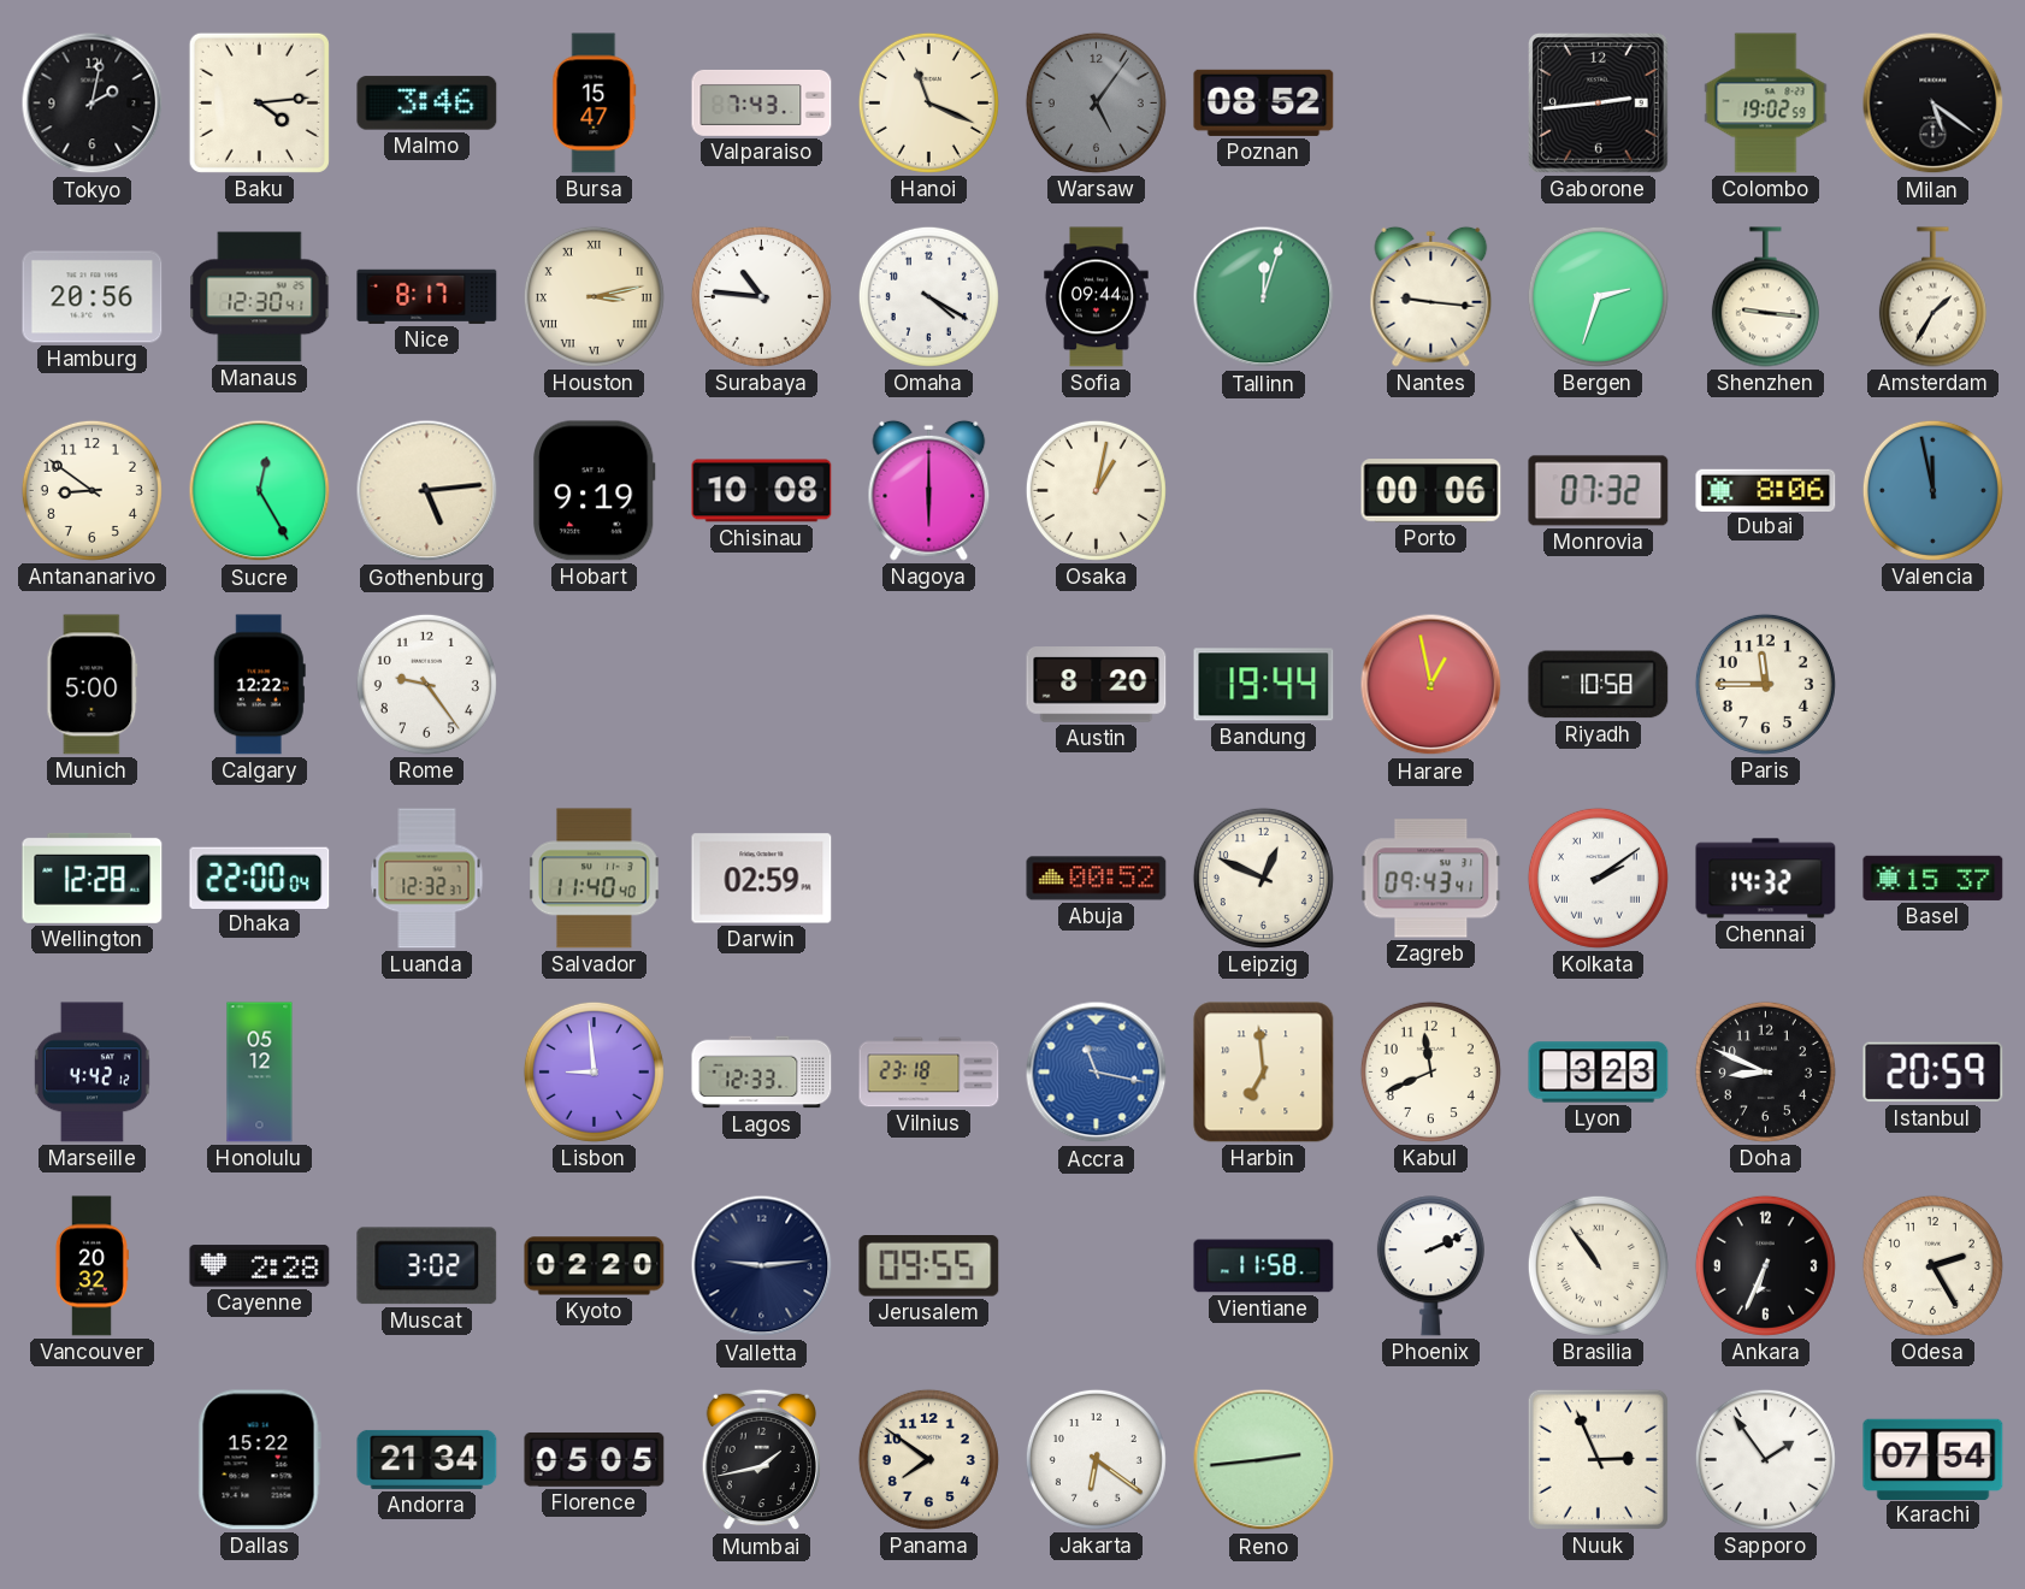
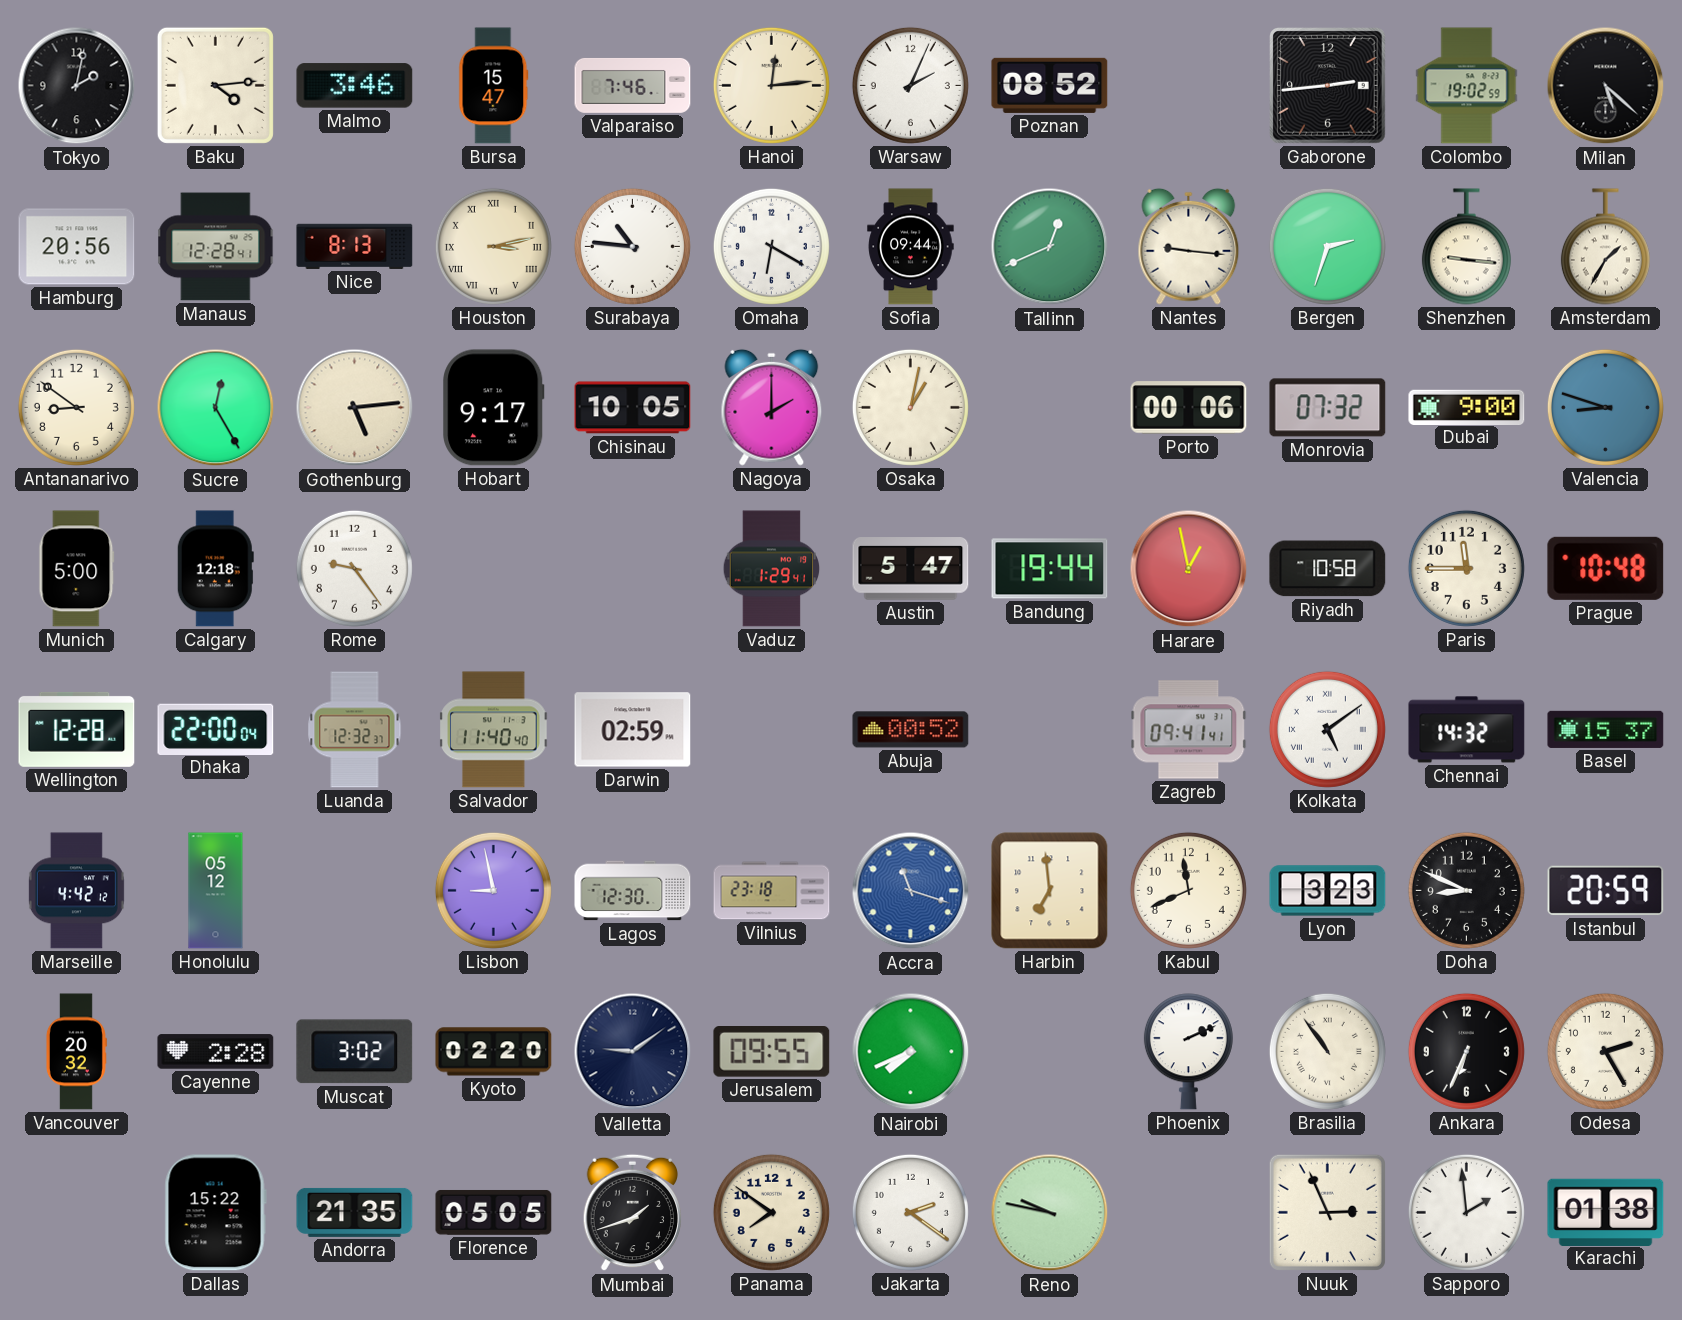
Valparaiso: 7:43 -> 7:46 (633, 85)
Hanoi: 11:19 -> 12:14 (771, 85)
Warsaw: 5:06 -> 2:04 (910, 85)
Warsaw dial: grey -> white (910, 85)
Milan: 5:21 -> 5:22 (1606, 86)
Manaus: 12:30 -> 12:28 (216, 247)
Nice: 8:17 -> 8:13 (355, 246)
Omaha: 4:20 -> 6:20 (771, 246)
Tallinn: 12:03 -> 12:41 (1050, 247)
Hobart: 9:19 -> 9:17 (494, 408)
Chisinau: 10:08 -> 10:05 (633, 408)
Nagoya: 6:00 -> 2:00 (772, 407)
Dubai: 8:06 -> 9:00 (1467, 407)
Valencia: 11:58 -> 8:48 (1605, 407)
Calgary: 12:22 -> 12:18 (215, 569)
Vaduz: none -> 1:29 (772, 569)
Austin: 8:20 -> 5:47 (911, 569)
Prague: none -> 10:48 (1606, 568)
Leipzig: 12:49 -> none (1263, 878)
Zagreb: 09:43 -> 09:41 (1189, 730)
Kolkata: 2:09 -> 5:09 (1327, 729)
Lisbon: 8:59 -> 8:58 (493, 890)
Lagos: 12:33 -> 12:30 (633, 891)
Accra: 11:17 -> 11:18 (911, 891)
Valletta: 9:14 -> 9:09 (633, 1052)
Nairobi: none -> 7:41 (911, 1052)
Vientiane: 11:58 -> none (1264, 1266)
Andorra: 21:34 -> 21:35 (355, 1212)
Mumbai: 1:43 -> 1:42 (633, 1213)
Jakarta: 6:21 -> 2:21 (910, 1212)
Reno: 2:44 -> 9:47 (1050, 1213)
Sapporo: 1:54 -> 1:59 (1466, 1212)
Karachi: 07:54 -> 01:38 (1606, 1212)
